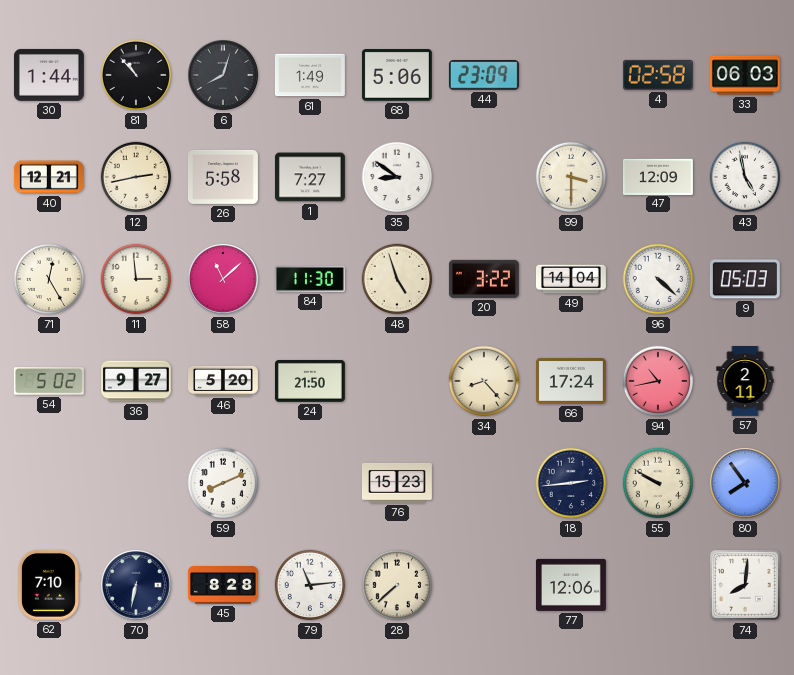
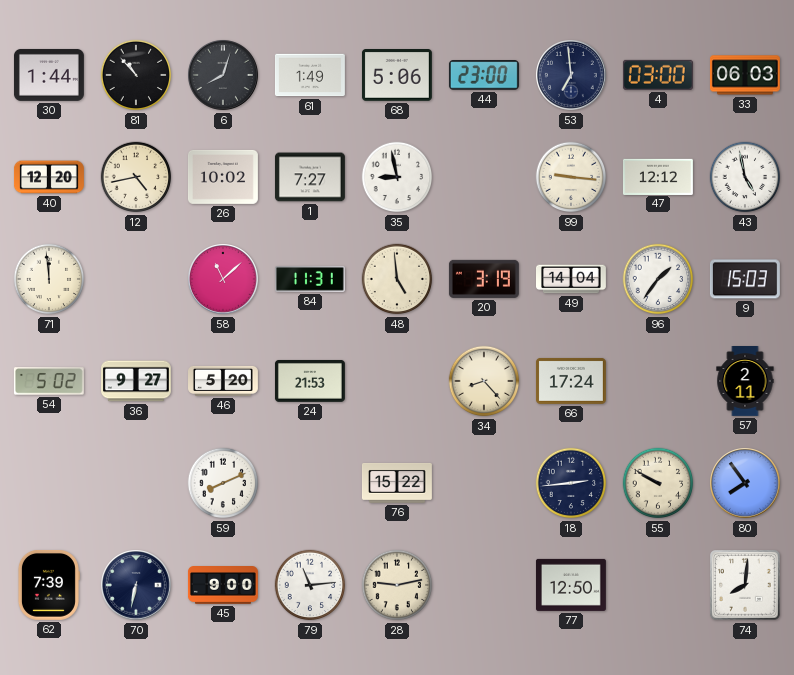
44: 23:09 -> 23:00 (484, 75)
53: none -> 6:59 (572, 76)
4: 02:58 -> 03:00 (658, 75)
40: 12:21 -> 12:20 (49, 177)
12: 2:43 -> 4:43 (136, 177)
26: 5:58 -> 10:02 (223, 177)
35: 8:51 -> 8:58 (397, 177)
99: 3:30 -> 9:16 (571, 177)
47: 12:09 -> 12:12 (658, 176)
71: 12:25 -> 11:59 (49, 279)
11: 2:59 -> none (136, 279)
84: 11:30 -> 11:31 (310, 280)
48: 4:57 -> 4:59 (397, 279)
20: 3:22 -> 3:19 (484, 279)
96: 4:22 -> 1:36 (658, 279)
9: 05:03 -> 15:03 (745, 279)
24: 21:50 -> 21:53 (310, 381)
94: 10:43 -> none (658, 381)
76: 15:23 -> 15:22 (397, 484)
62: 7:10 -> 7:39 (48, 585)
45: 8:28 -> 9:00 (223, 586)
28: 7:38 -> 9:13 (397, 585)
77: 12:06 -> 12:50 (571, 585)
